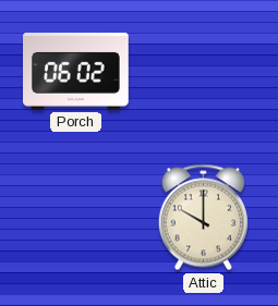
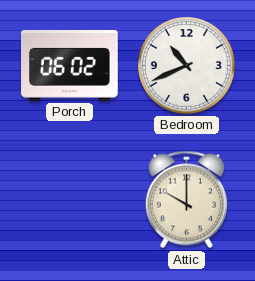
Bedroom: none -> 10:41 (187, 66)
